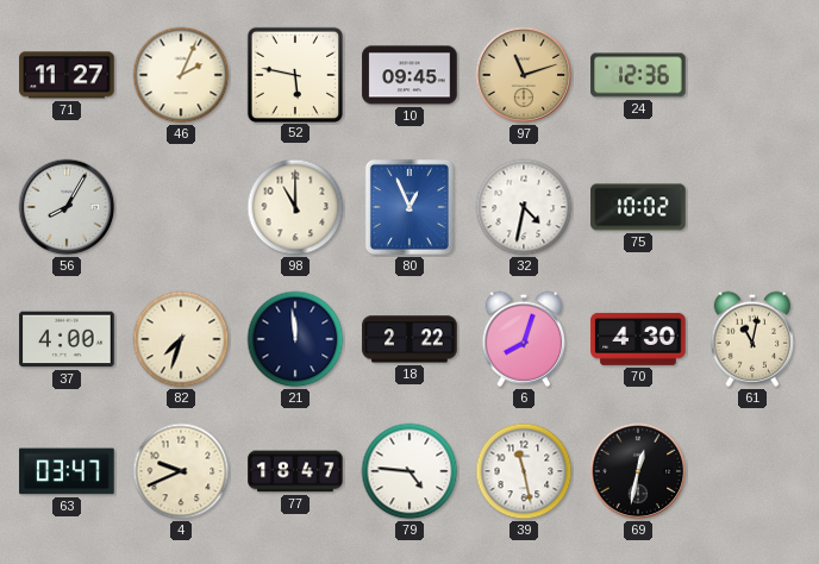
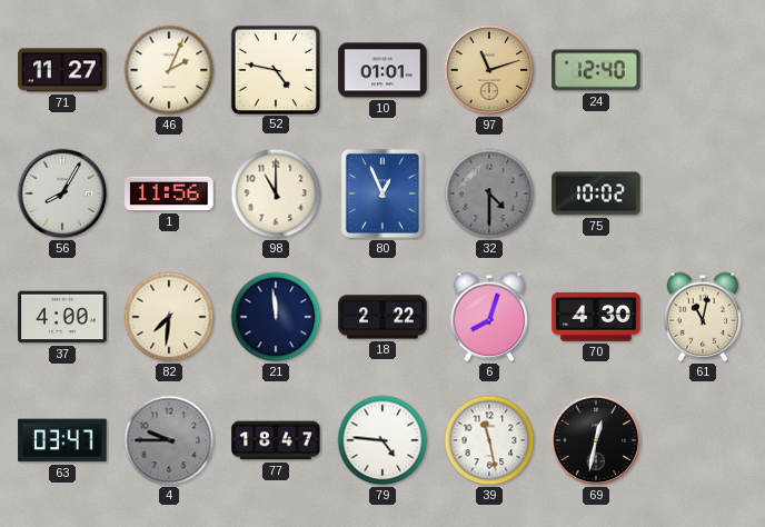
52: 5:47 -> 4:47 (275, 69)
10: 09:45 -> 01:01 (383, 70)
24: 12:36 -> 12:40 (596, 70)
1: none -> 11:56 (169, 193)
32: 4:32 -> 4:30 (489, 193)
32 dial: white -> grey (489, 193)
82: 7:33 -> 7:31 (169, 317)
4: 9:41 -> 9:45 (169, 440)
4 dial: cream -> grey (169, 440)
